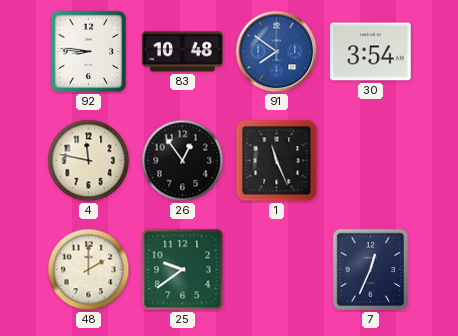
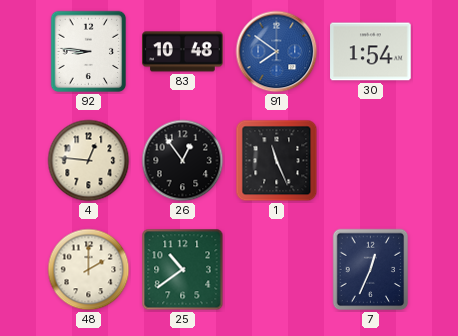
30: 3:54 -> 1:54 (371, 52)
4: 11:47 -> 12:46 (89, 161)
25: 9:39 -> 10:39 (183, 270)
